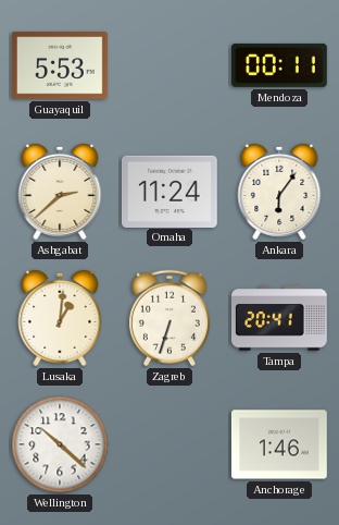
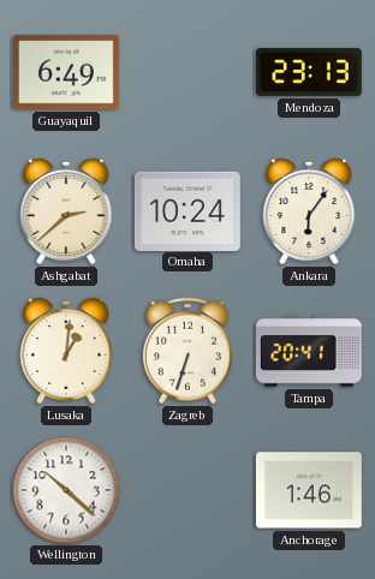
Guayaquil: 5:53 -> 6:49 (66, 72)
Mendoza: 00:11 -> 23:13 (309, 72)
Omaha: 11:24 -> 10:24 (187, 210)
